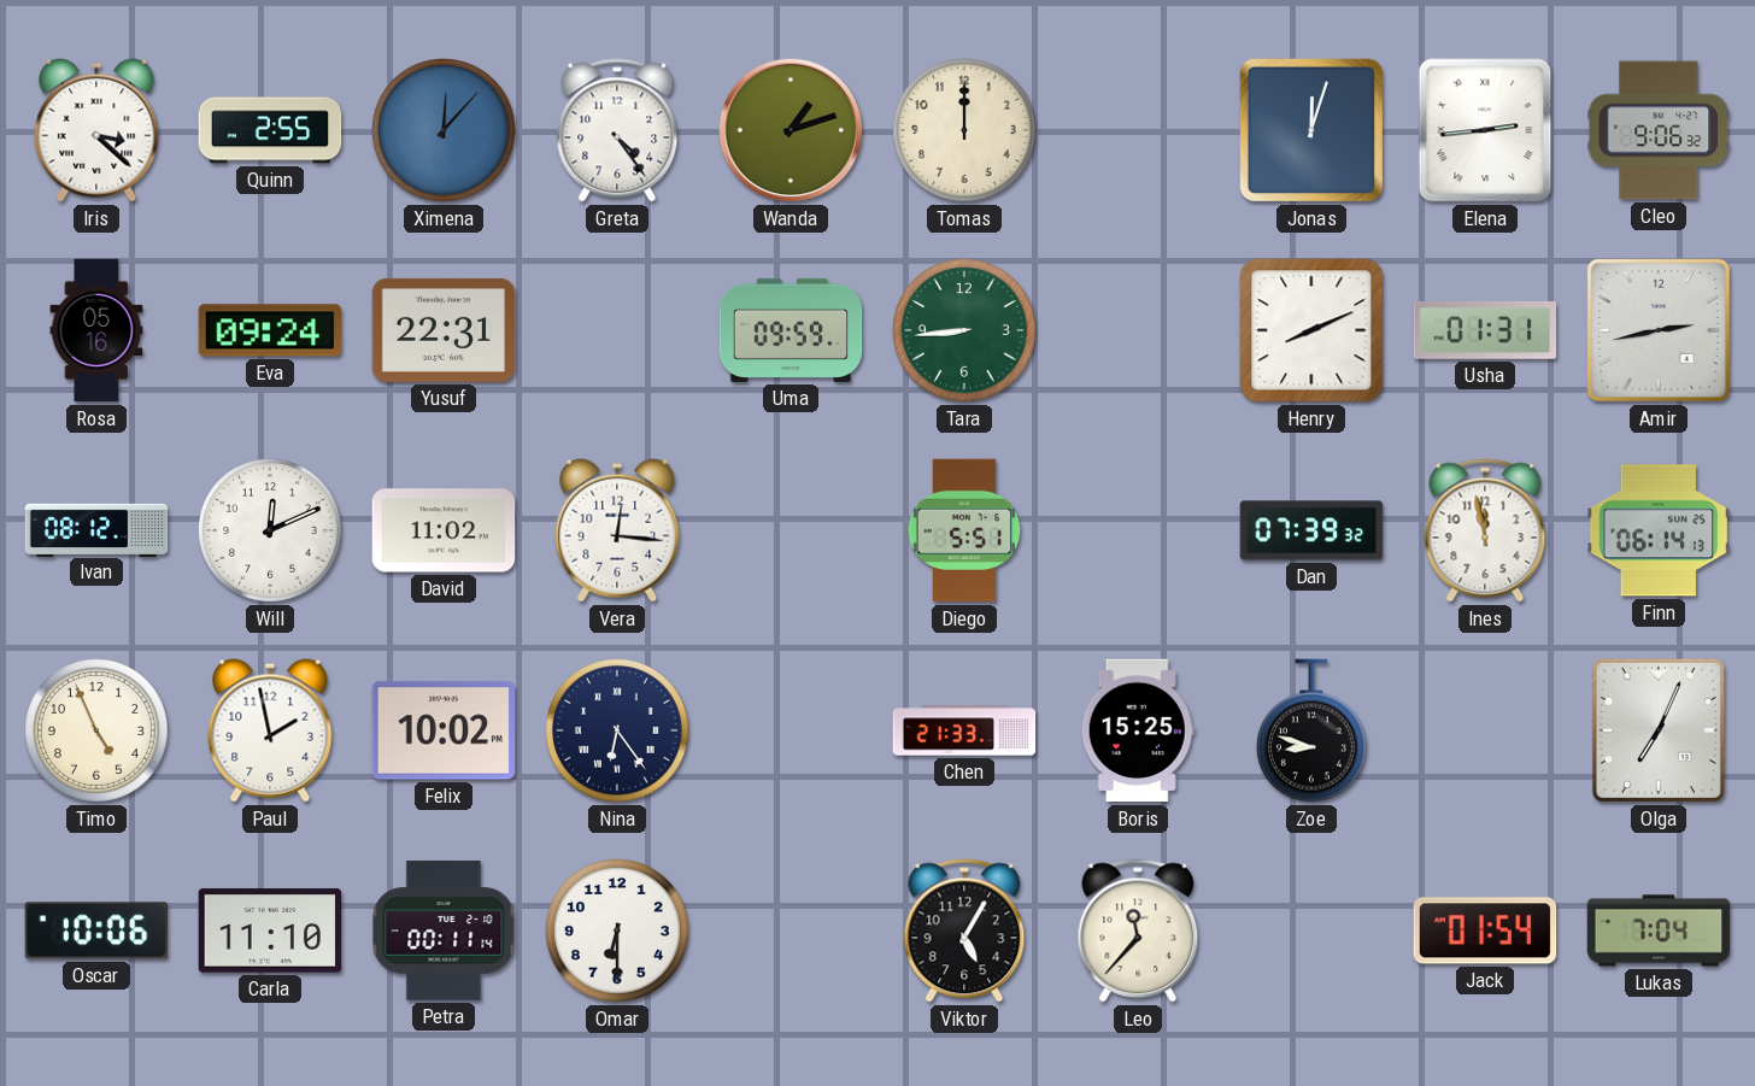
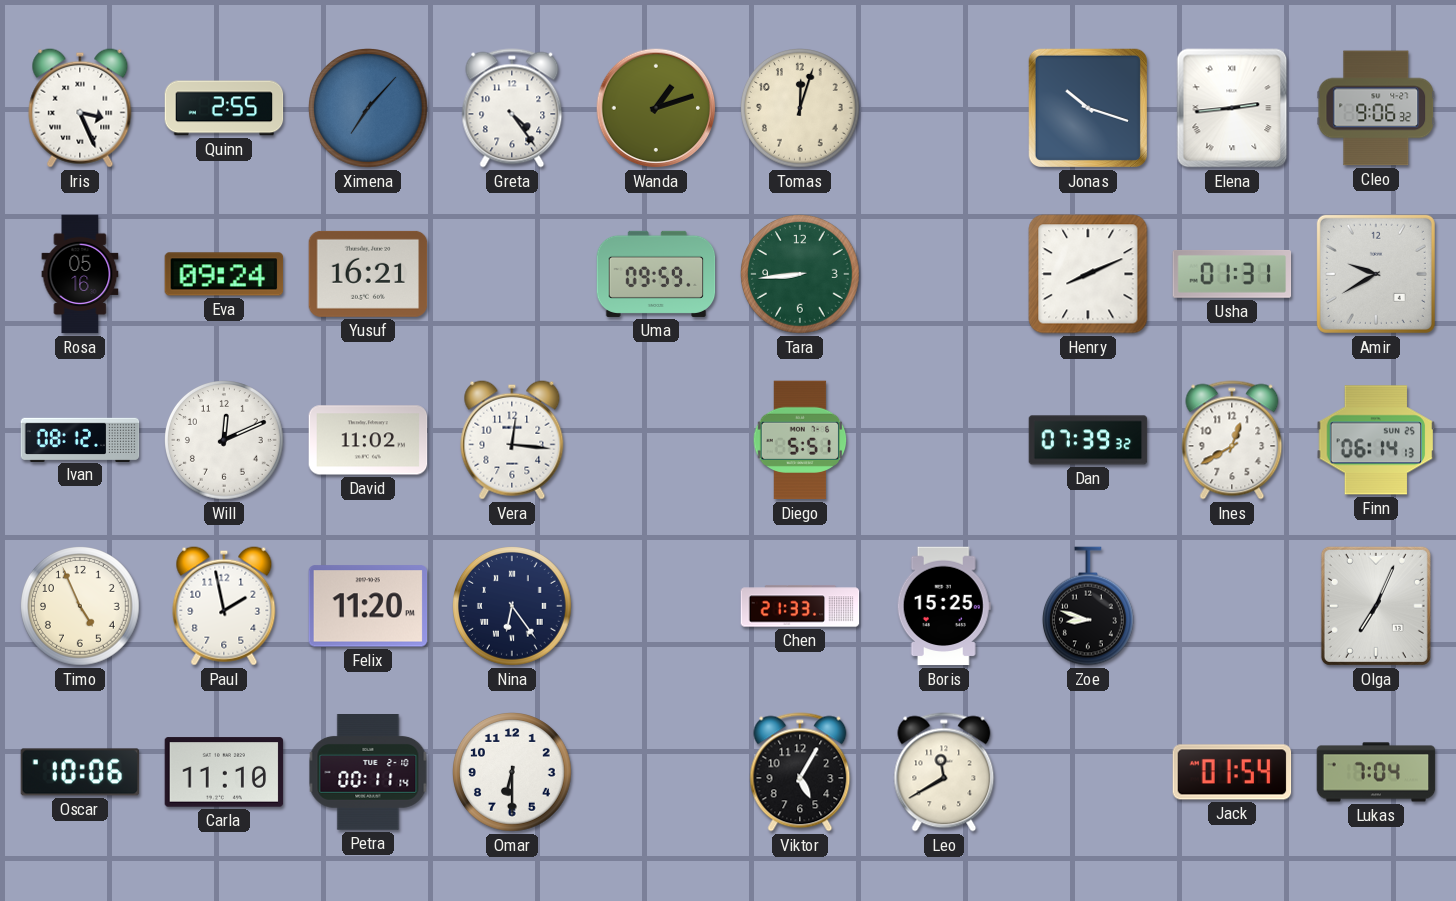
Iris: 3:22 -> 3:26 (80, 108)
Ximena: 12:07 -> 7:07 (369, 109)
Tomas: 12:00 -> 12:03 (801, 109)
Jonas: 12:03 -> 10:18 (1088, 108)
Yusuf: 22:31 -> 16:21 (368, 274)
Amir: 2:43 -> 9:40 (1376, 274)
Ines: 11:58 -> 12:40 (1232, 440)
Felix: 10:02 -> 11:20 (368, 606)
Leo: 11:37 -> 11:40 (944, 772)
